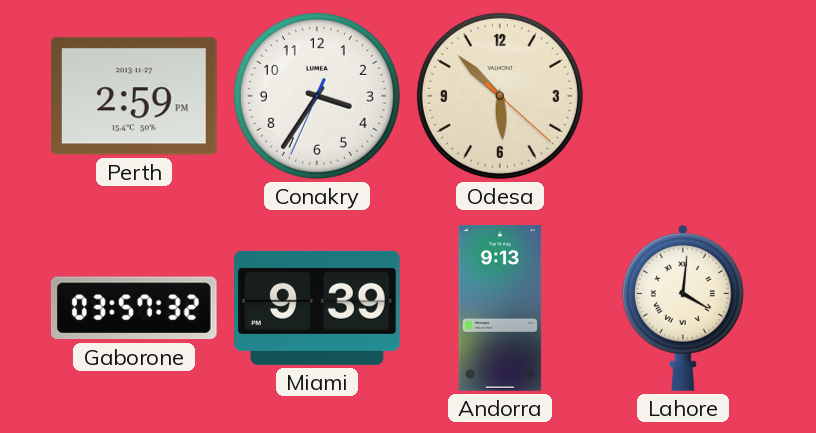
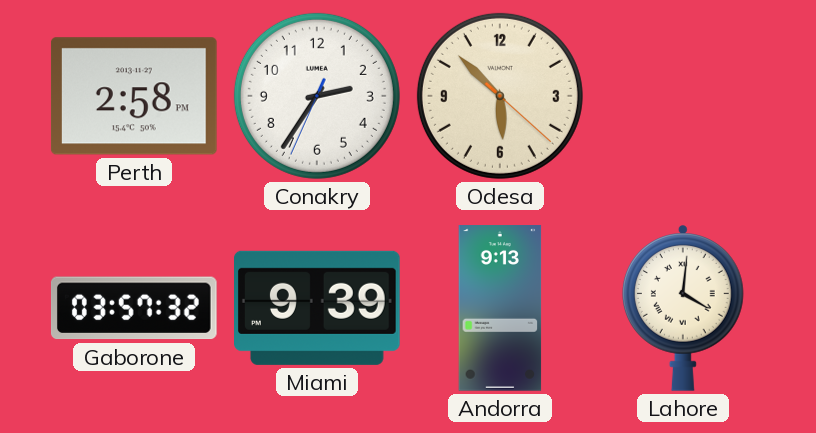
Perth: 2:59 -> 2:58 (134, 96)
Conakry: 3:35 -> 2:35 (317, 96)
